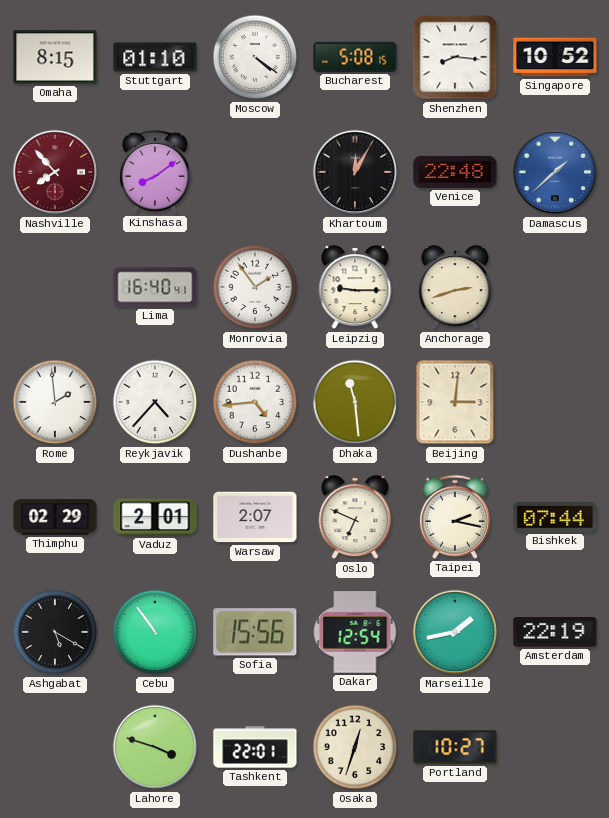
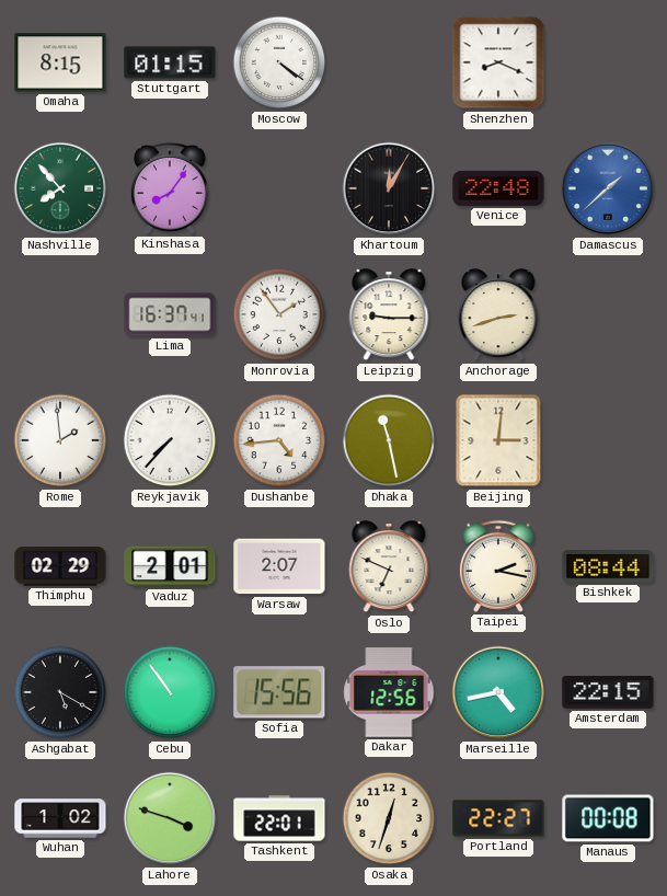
Stuttgart: 01:10 -> 01:15 (170, 62)
Bucharest: 5:08 -> none (355, 57)
Shenzhen: 8:16 -> 8:19 (498, 62)
Singapore: 10:52 -> none (555, 57)
Nashville dial: burgundy -> green (60, 188)
Kinshasa: 8:09 -> 8:06 (170, 188)
Lima: 16:40 -> 16:37 (170, 314)
Reykjavik: 4:37 -> 7:37 (170, 440)
Dhaka: 11:29 -> 11:28 (389, 440)
Bishkek: 07:44 -> 08:44 (608, 566)
Dakar: 12:54 -> 12:56 (389, 692)
Marseille: 1:43 -> 4:43 (498, 692)
Amsterdam: 22:19 -> 22:15 (608, 692)
Wuhan: none -> 1:02 (60, 818)
Portland: 10:27 -> 22:27 (498, 818)
Manaus: none -> 00:08 (608, 818)
